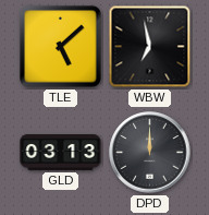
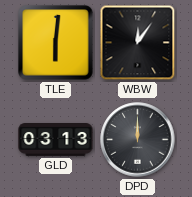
TLE: 5:08 -> 6:01 (56, 43)
WBW: 6:58 -> 12:06 (138, 43)
